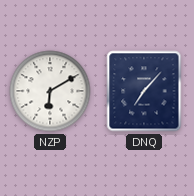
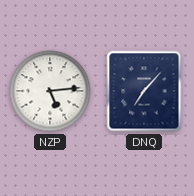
NZP: 6:10 -> 5:14 (50, 91)
